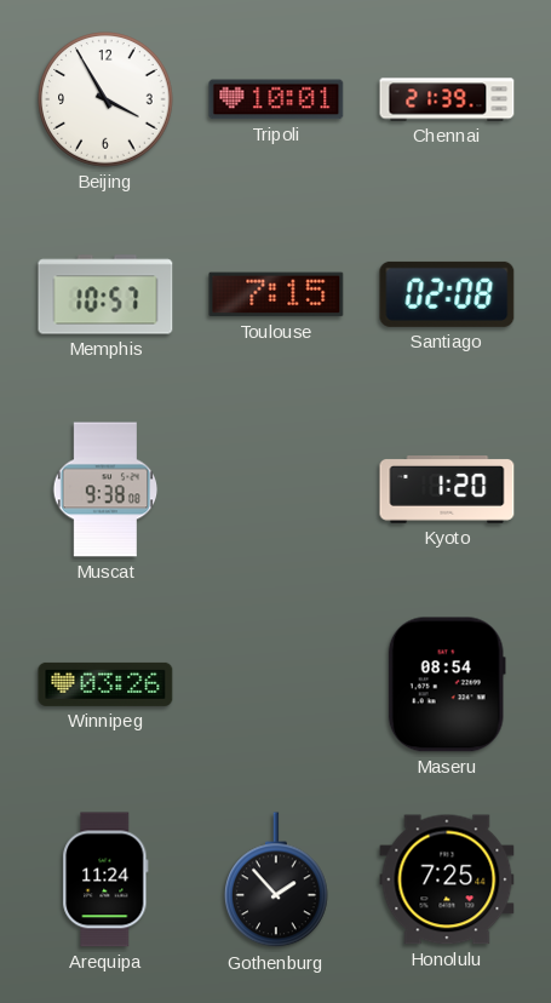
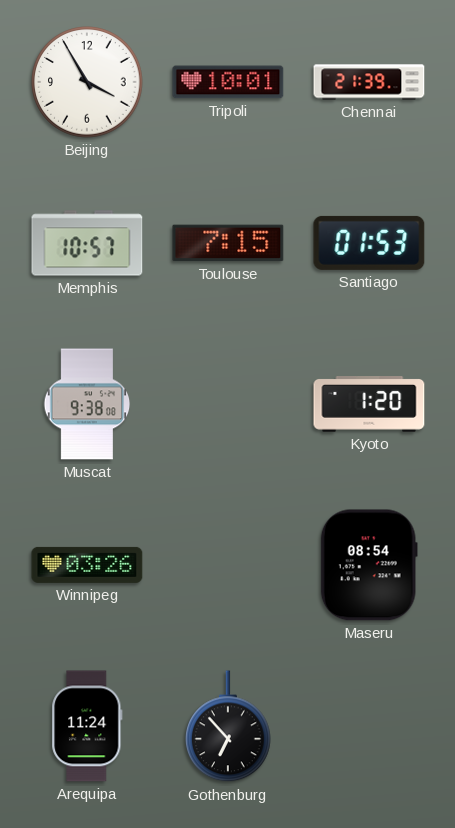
Santiago: 02:08 -> 01:53 (369, 243)
Gothenburg: 1:53 -> 6:53 (229, 727)
Honolulu: 7:25 -> none (447, 879)
